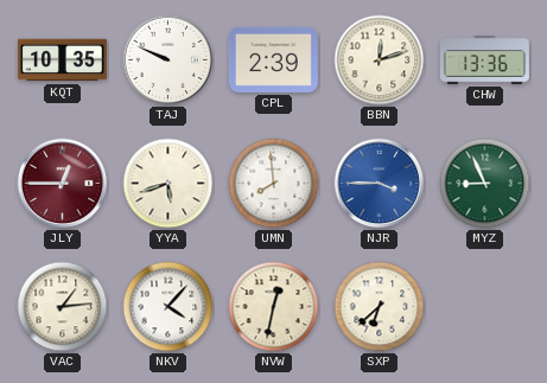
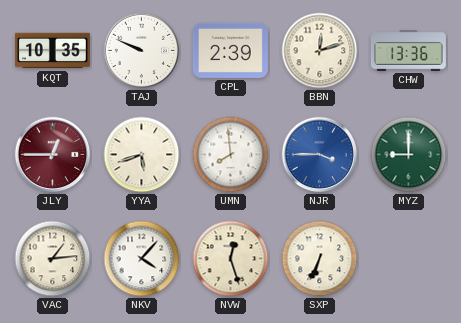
MYZ: 8:56 -> 9:00 (409, 155)
NVW: 12:32 -> 12:27 (231, 259)
SXP: 6:38 -> 6:34 (320, 259)
